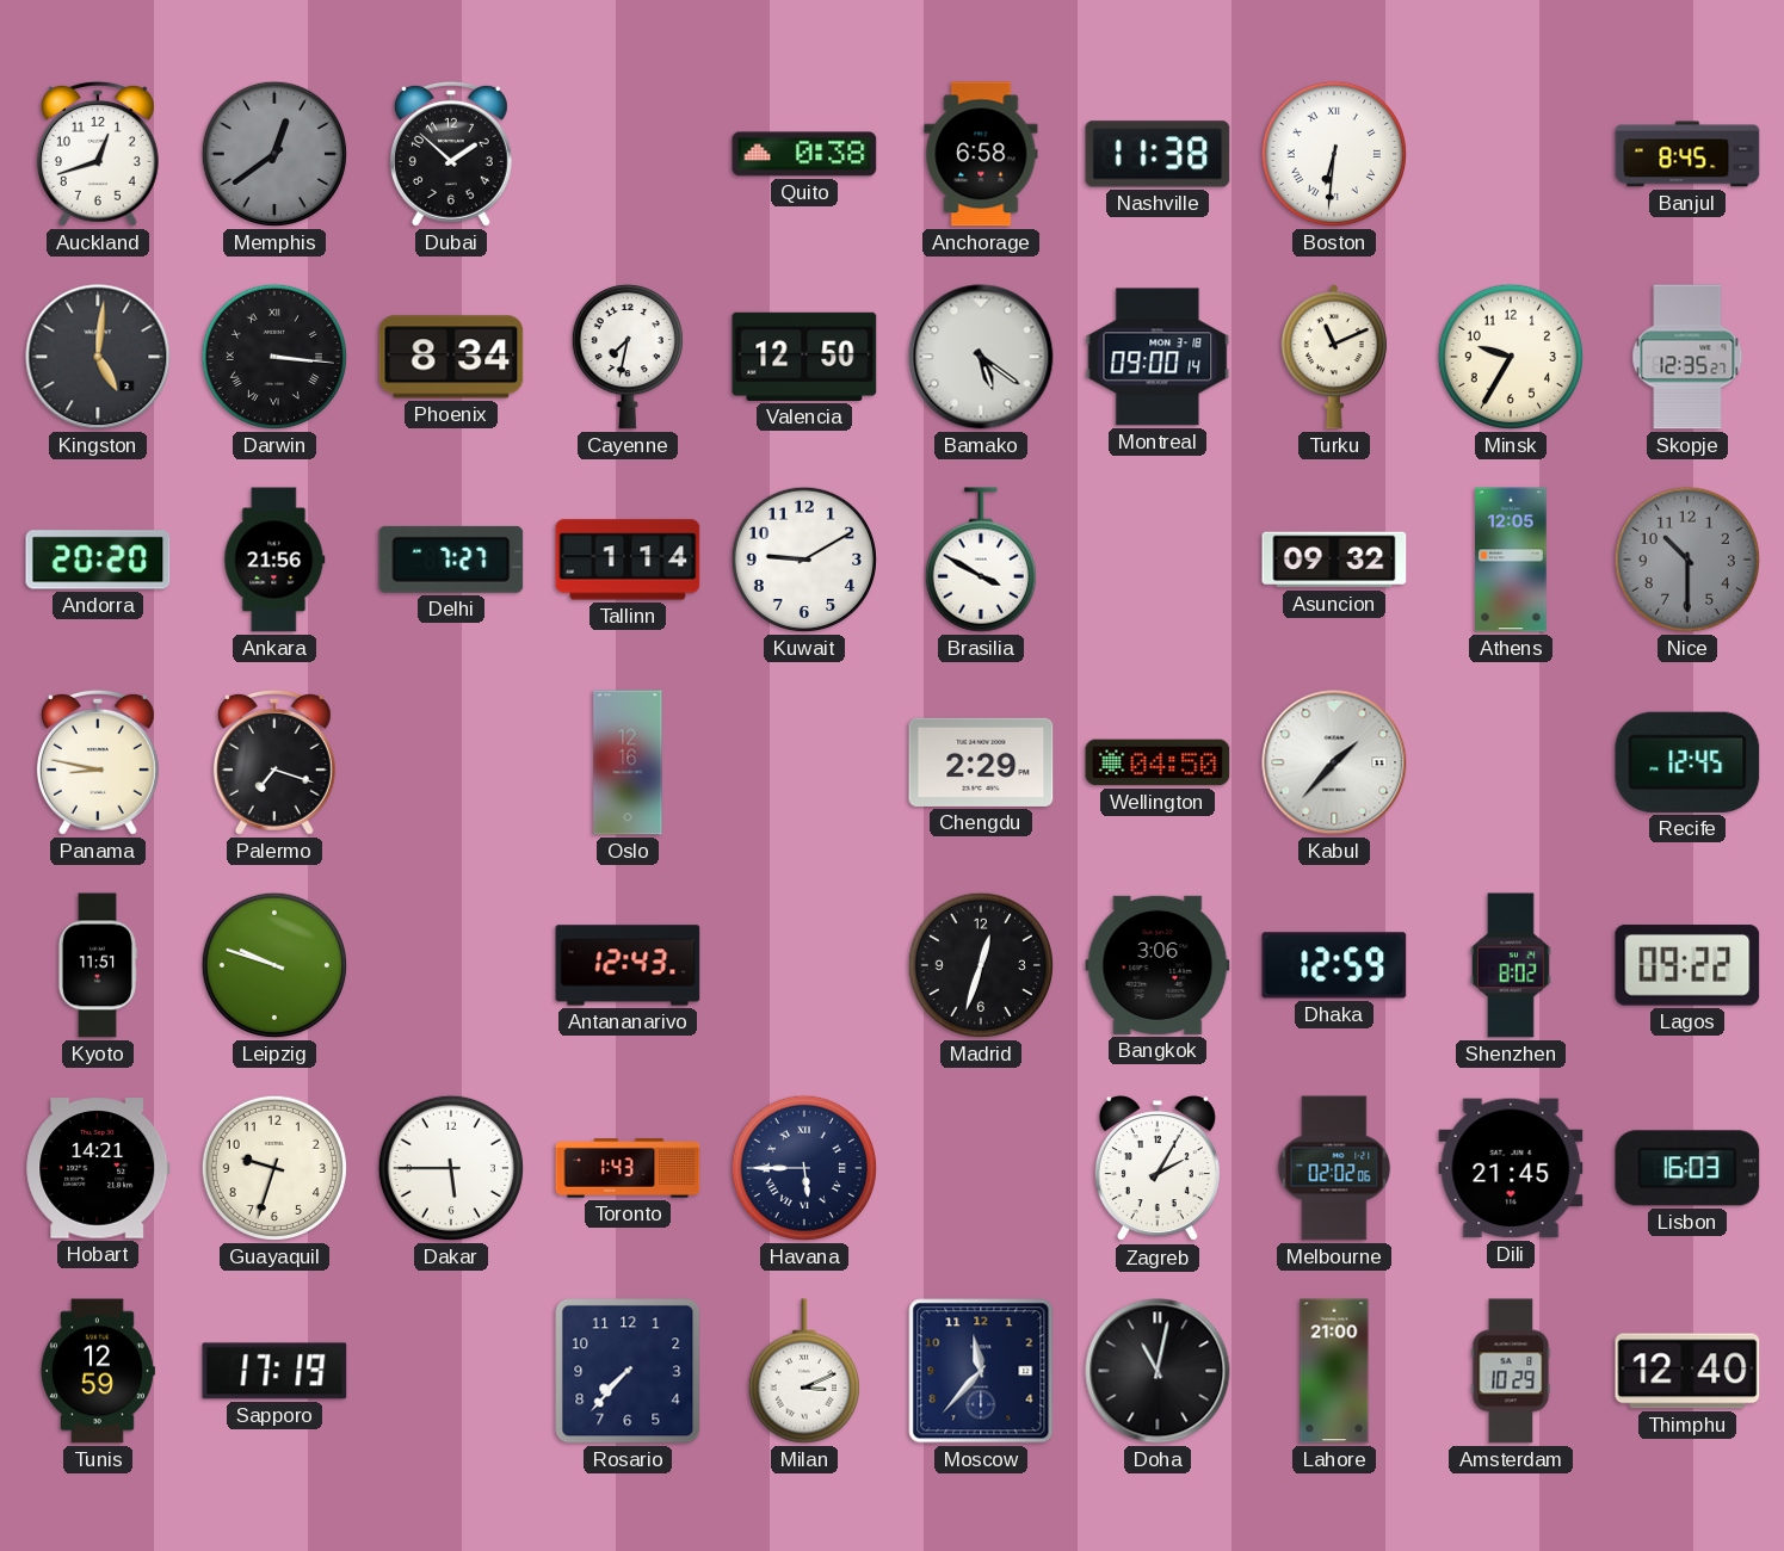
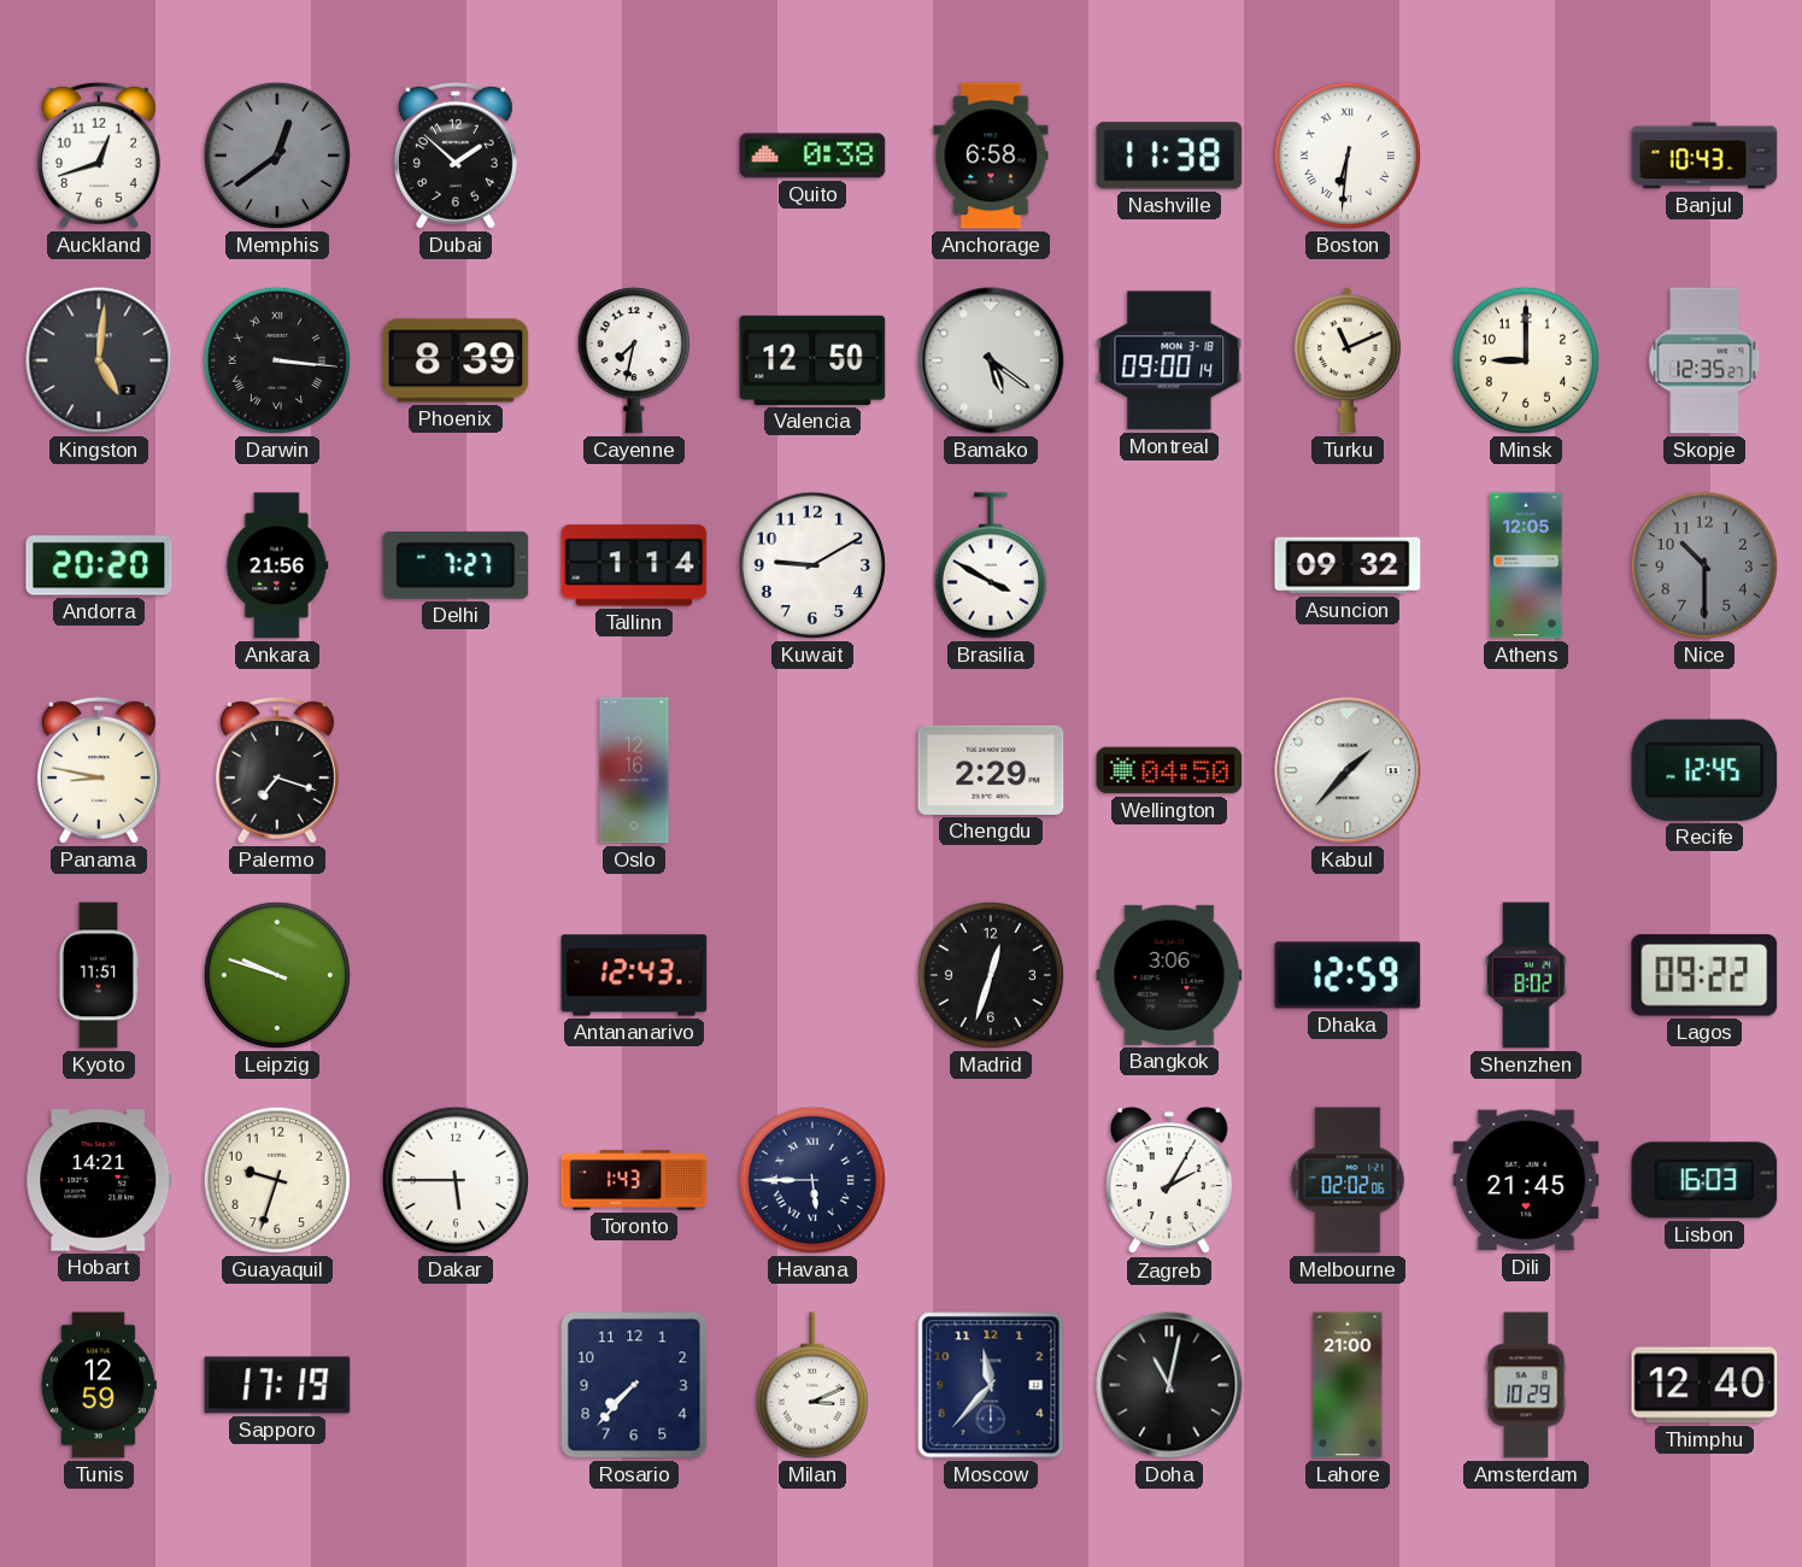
Banjul: 8:45 -> 10:43 (1704, 155)
Phoenix: 8:34 -> 8:39 (456, 360)
Minsk: 9:35 -> 9:00 (1526, 360)
